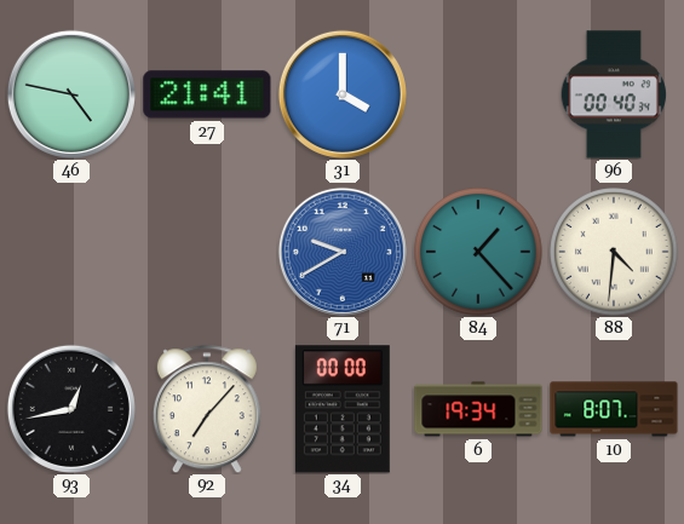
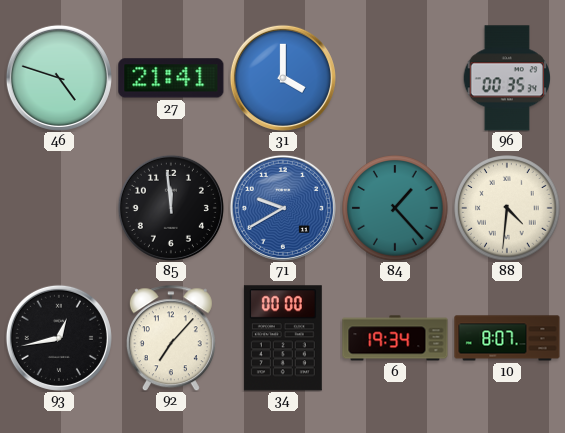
46: 4:47 -> 4:48 (59, 78)
96: 00:40 -> 00:35 (507, 78)
85: none -> 11:59 (171, 208)
